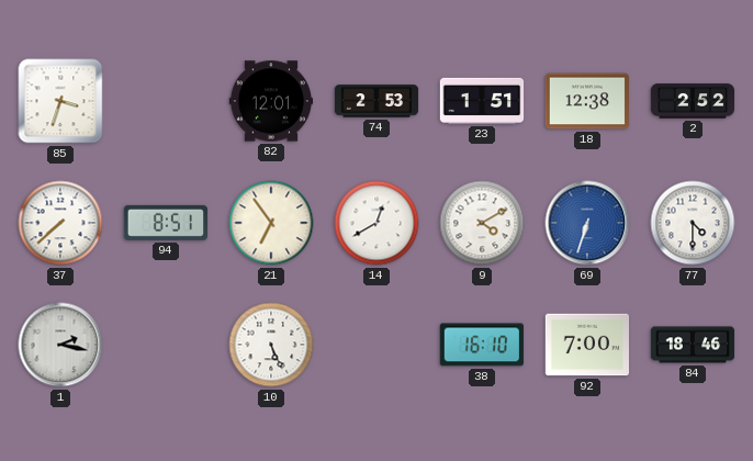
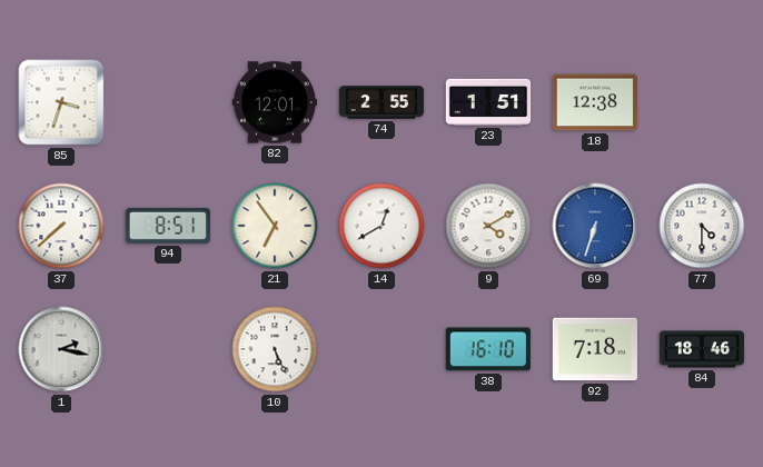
74: 2:53 -> 2:55 (381, 102)
2: 2:52 -> none (693, 101)
92: 7:00 -> 7:18 (594, 349)
